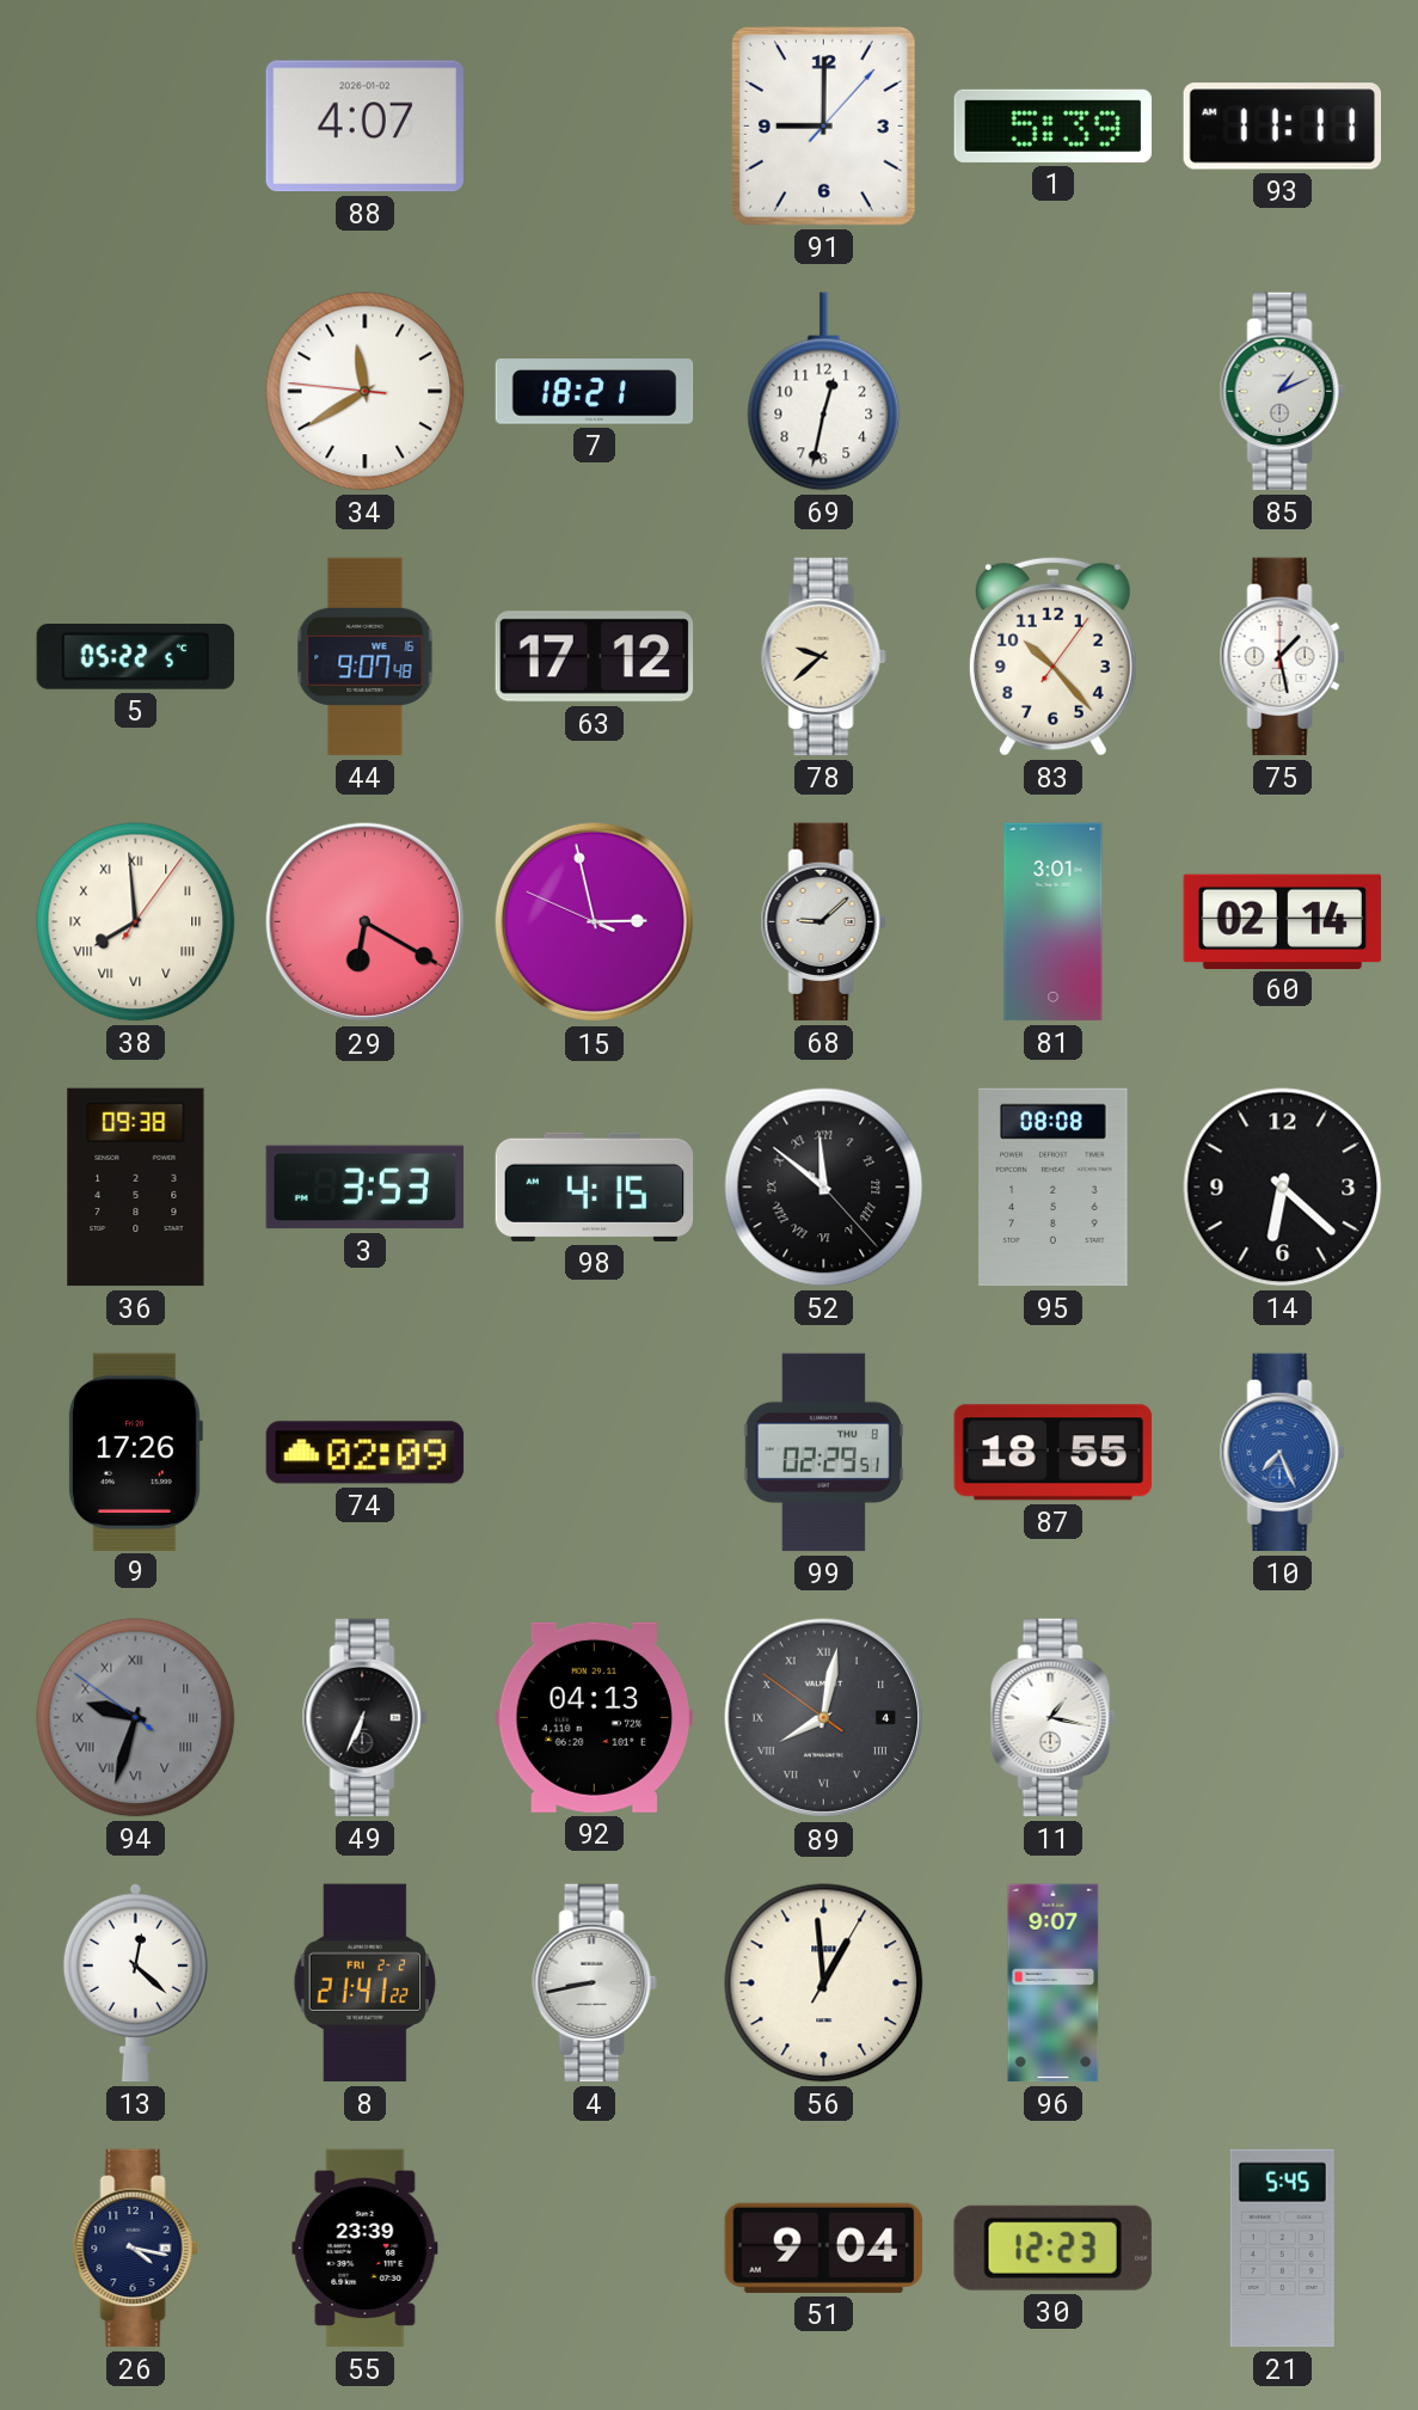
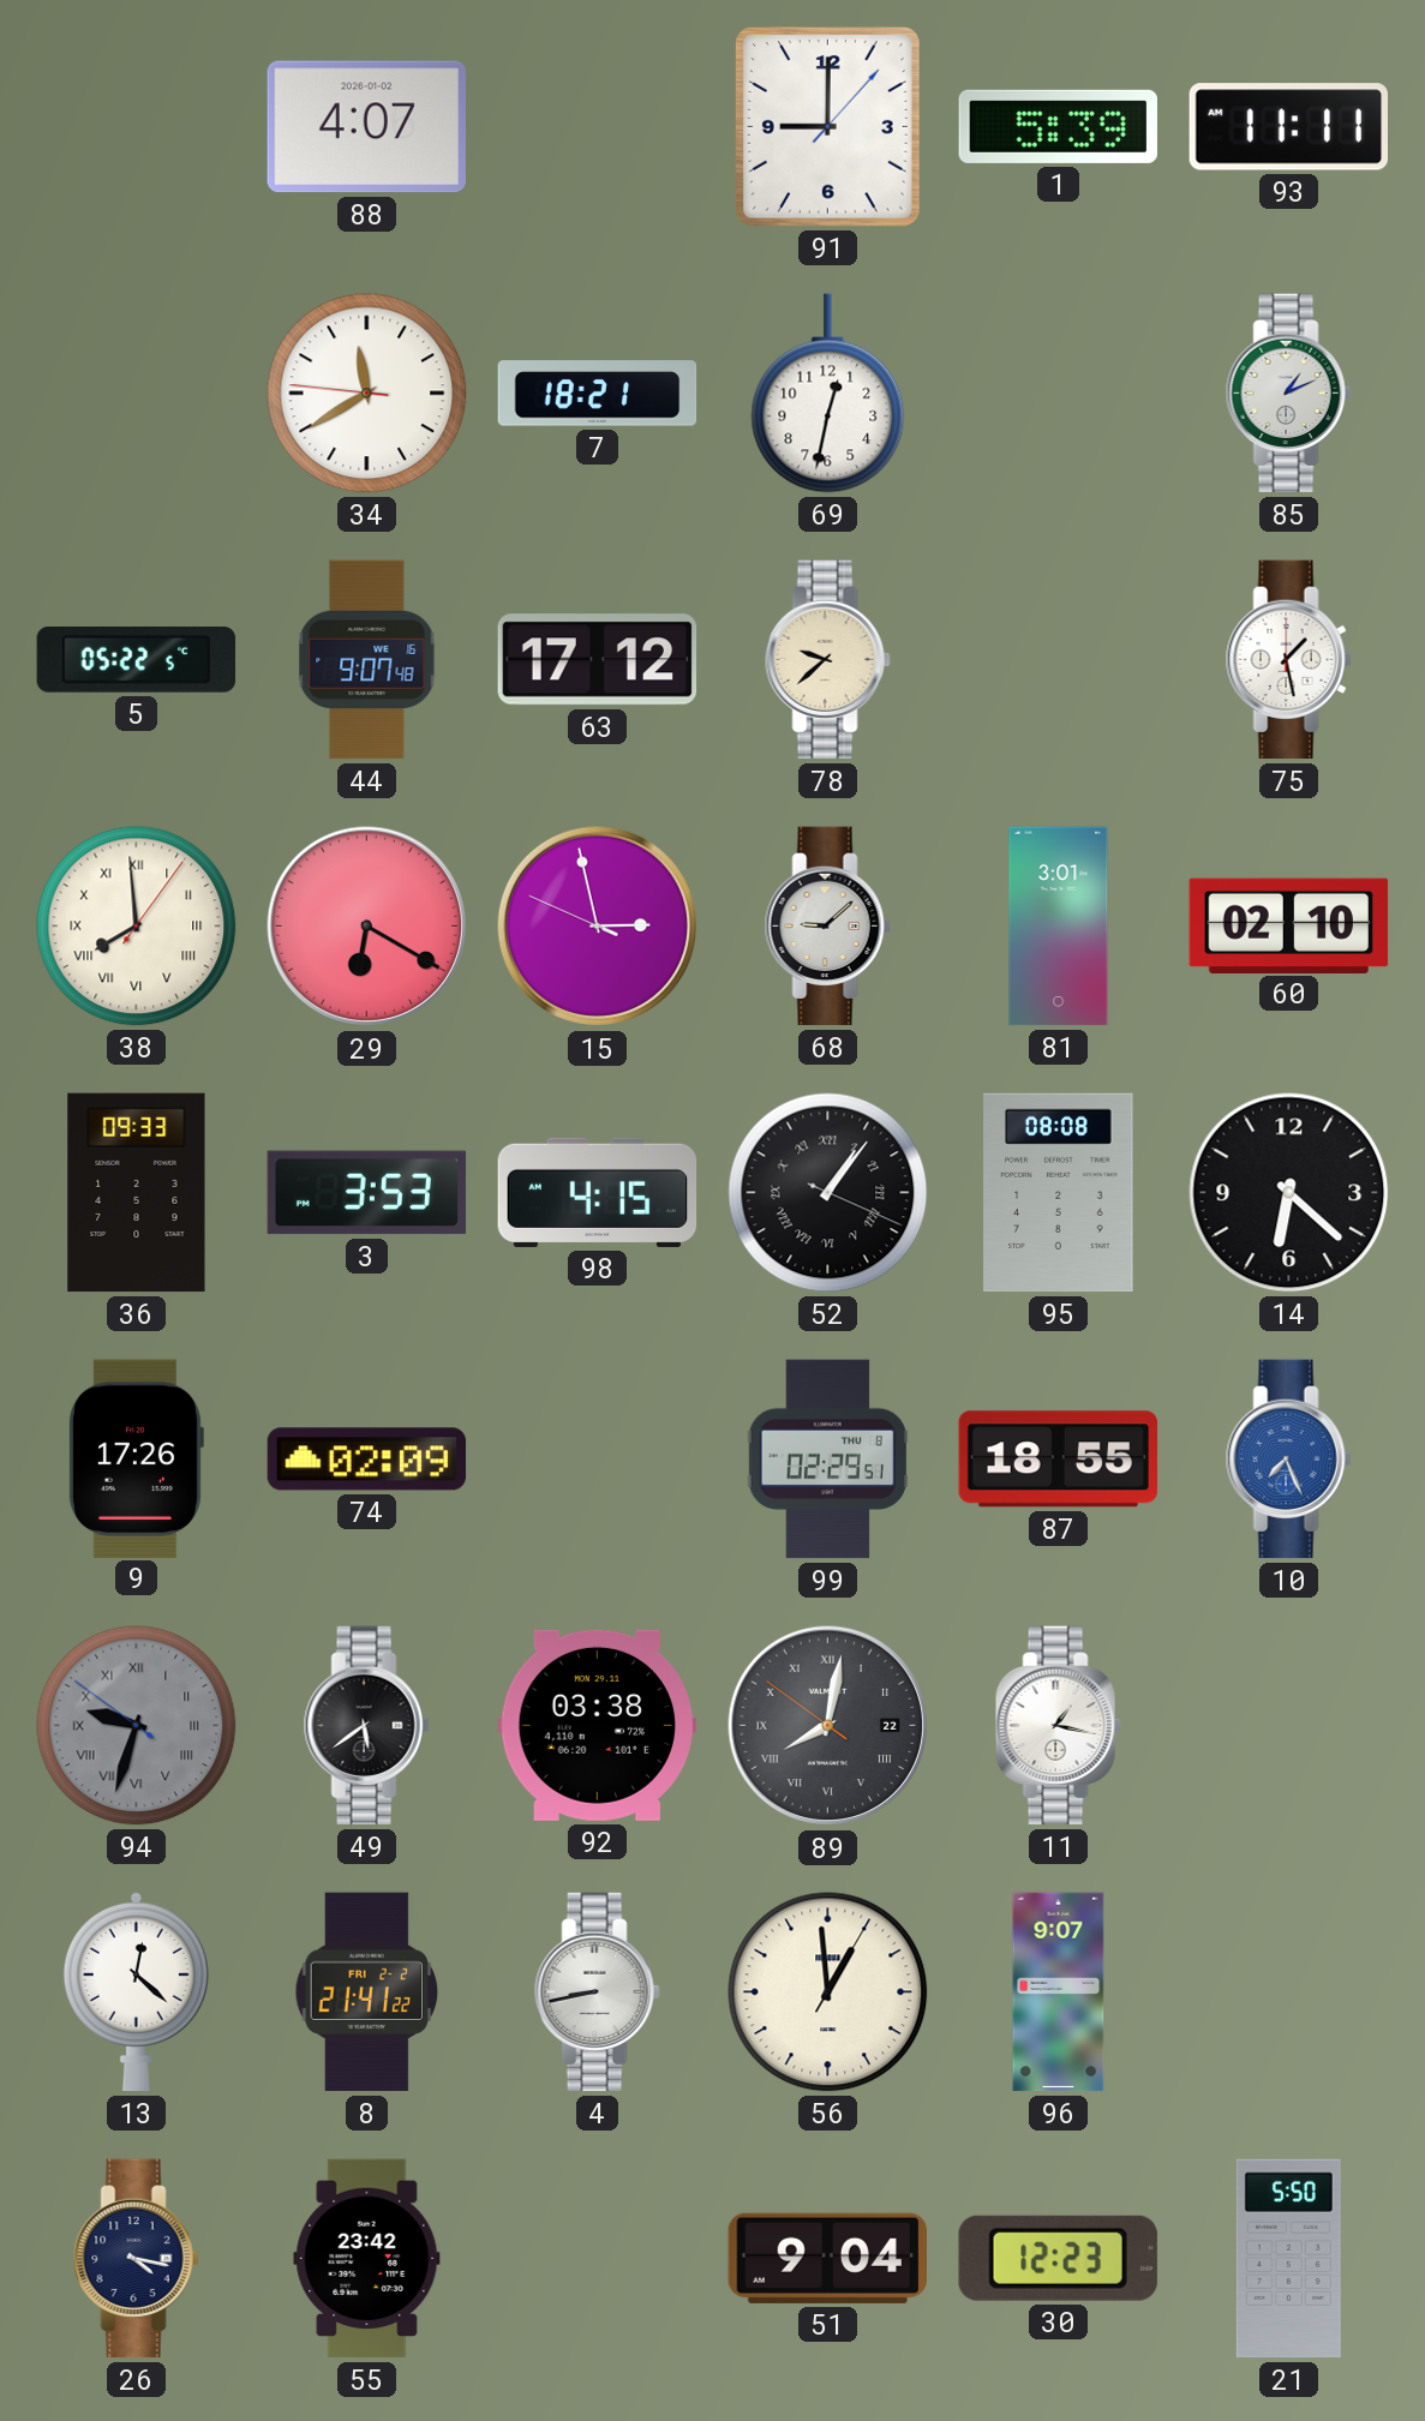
83: 10:23 -> none (1052, 656)
60: 02:14 -> 02:10 (1289, 925)
36: 09:38 -> 09:33 (137, 1193)
52: 11:51 -> 1:06 (828, 1193)
49: 6:34 -> 5:39 (366, 1726)
92: 04:13 -> 03:38 (597, 1725)
89 date: 4 -> 22 (828, 1726)
55: 23:39 -> 23:42 (367, 2259)
21: 5:45 -> 5:50 (1288, 2259)
